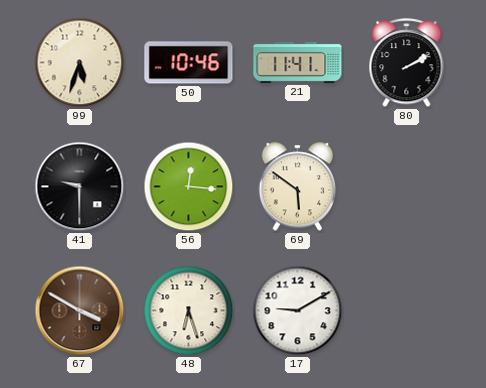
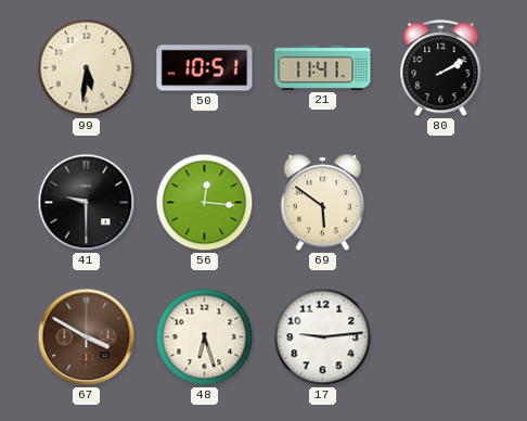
99: 5:33 -> 5:31 (87, 68)
50: 10:46 -> 10:51 (205, 68)
17: 9:10 -> 9:14 (323, 337)
